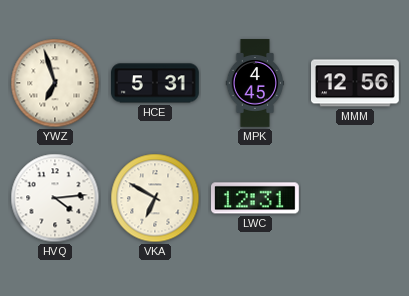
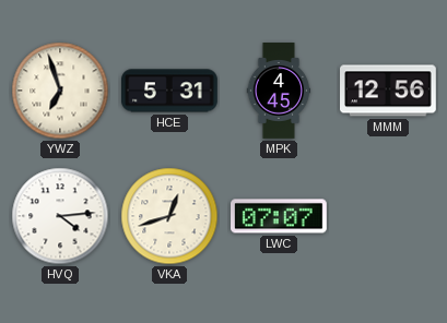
VKA: 6:50 -> 12:42 (169, 216)
LWC: 12:31 -> 07:07 (280, 216)
